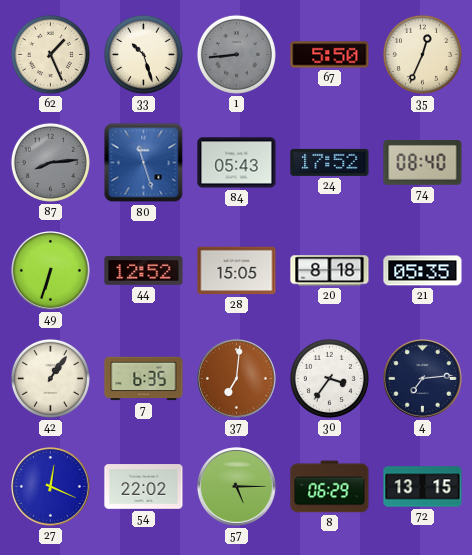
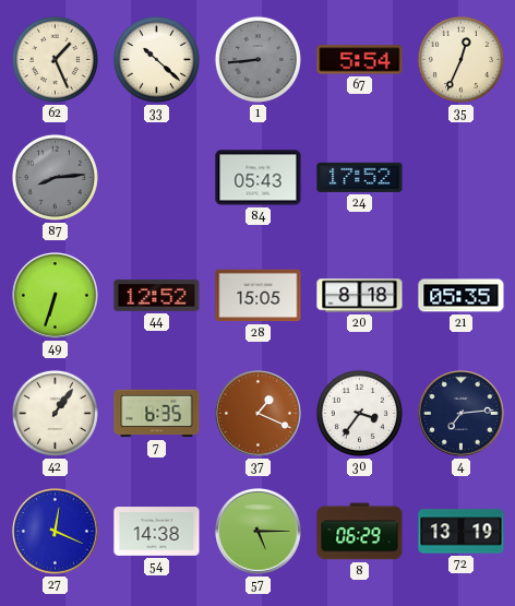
33: 10:27 -> 10:22 (156, 59)
67: 5:50 -> 5:54 (360, 60)
80: 11:27 -> none (144, 163)
74: 08:40 -> none (423, 163)
37: 7:01 -> 1:19 (259, 414)
54: 22:02 -> 14:38 (157, 532)
72: 13:15 -> 13:19 (462, 532)
